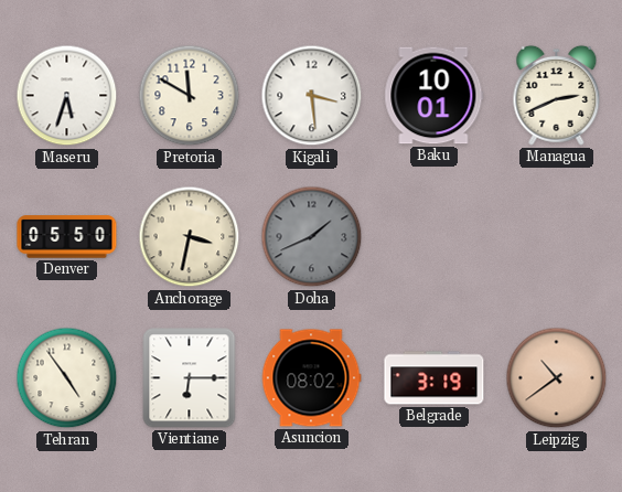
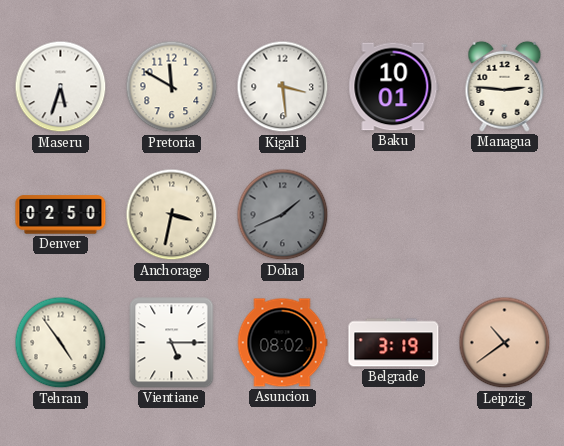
Managua: 2:41 -> 2:46 (505, 86)
Denver: 05:50 -> 02:50 (61, 215)
Vientiane: 6:15 -> 5:15 (172, 343)
